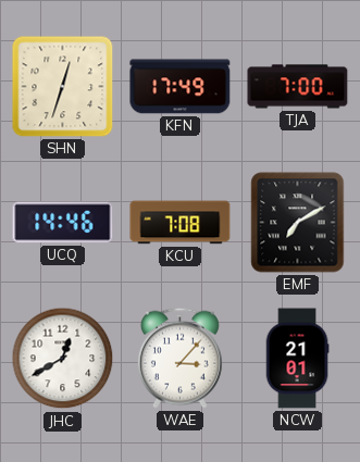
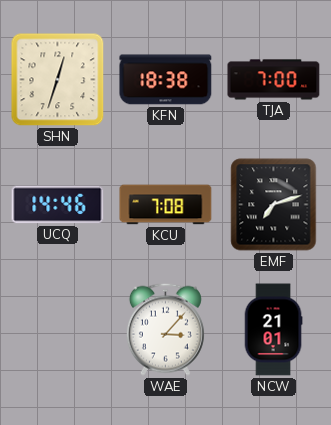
KFN: 17:49 -> 18:38 (166, 80)
EMF: 7:10 -> 7:12 (274, 205)
JHC: 12:40 -> none (63, 359)
